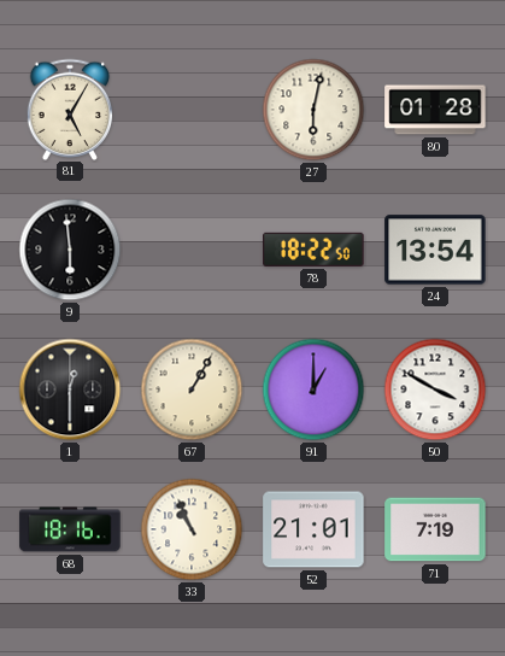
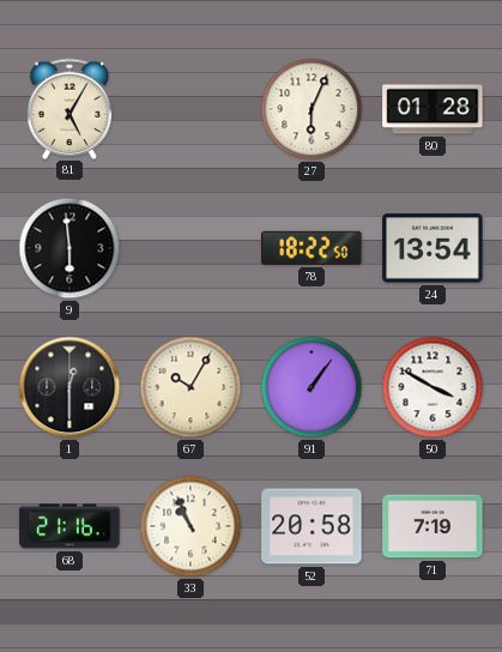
27: 6:02 -> 6:04 (312, 109)
67: 1:05 -> 10:05 (190, 387)
91: 1:00 -> 1:06 (312, 387)
68: 18:16 -> 21:16 (69, 526)
52: 21:01 -> 20:58 (312, 526)
